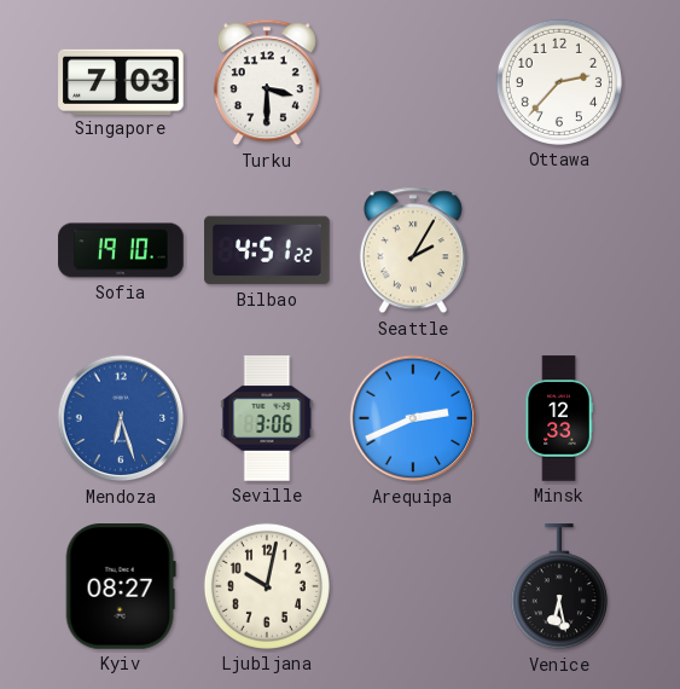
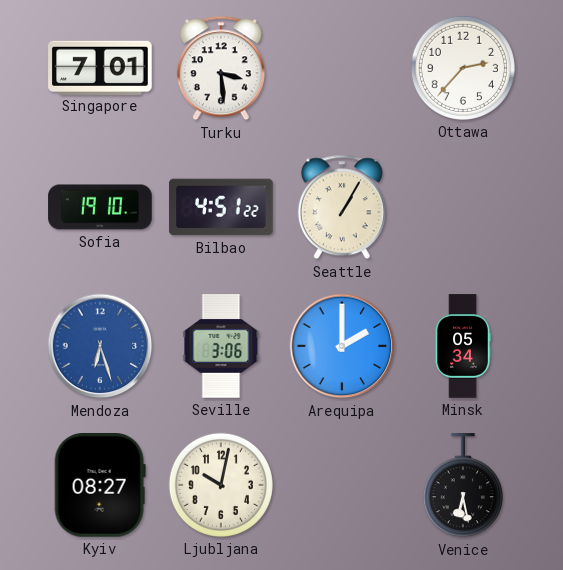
Singapore: 7:03 -> 7:01 (100, 67)
Turku: 3:30 -> 3:29 (221, 68)
Seattle: 2:05 -> 1:05 (342, 207)
Arequipa: 2:41 -> 2:00 (342, 346)
Minsk: 12:33 -> 05:34 (463, 346)
